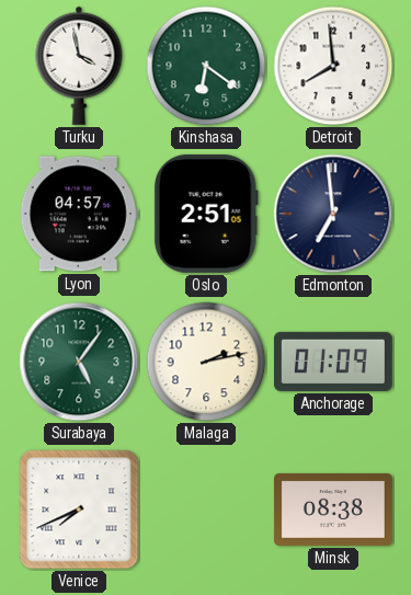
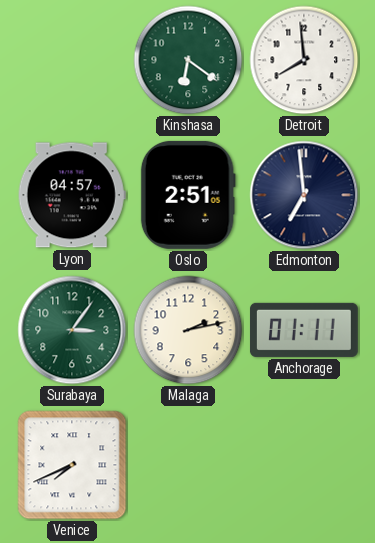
Turku: 3:58 -> none (79, 66)
Surabaya: 5:06 -> 3:06 (72, 330)
Anchorage: 01:09 -> 01:11 (304, 330)
Minsk: 08:38 -> none (333, 510)
